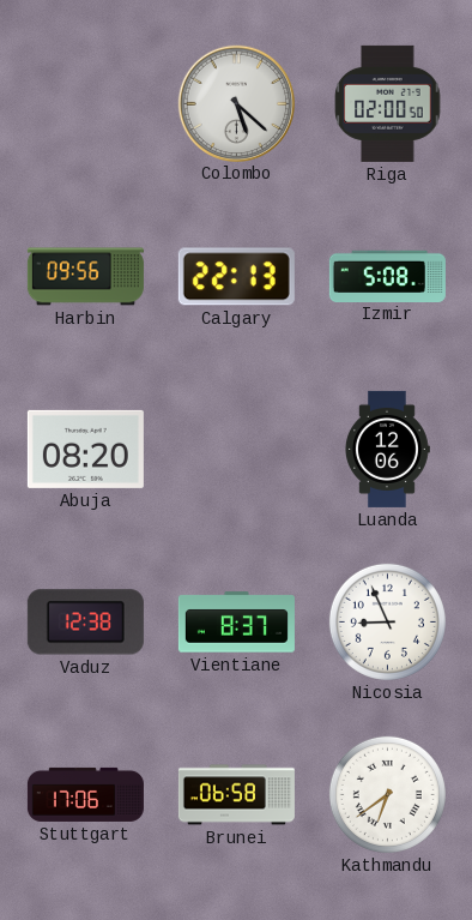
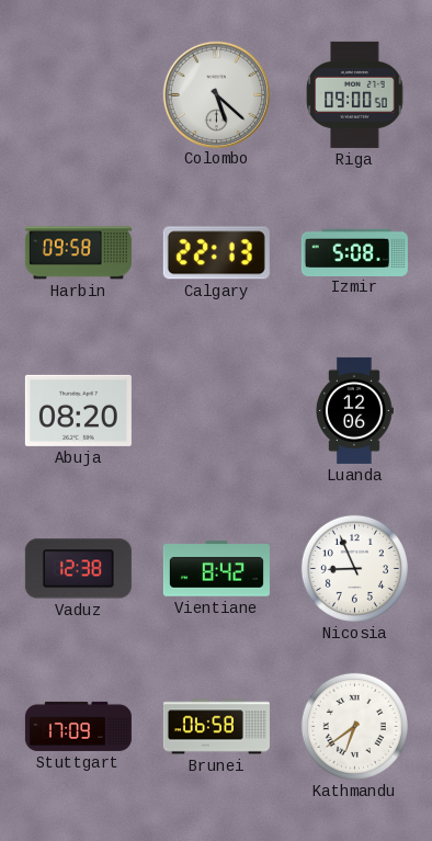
Riga: 02:00 -> 09:00 (355, 94)
Harbin: 09:56 -> 09:58 (78, 253)
Vientiane: 8:37 -> 8:42 (216, 569)
Stuttgart: 17:06 -> 17:09 (78, 726)
